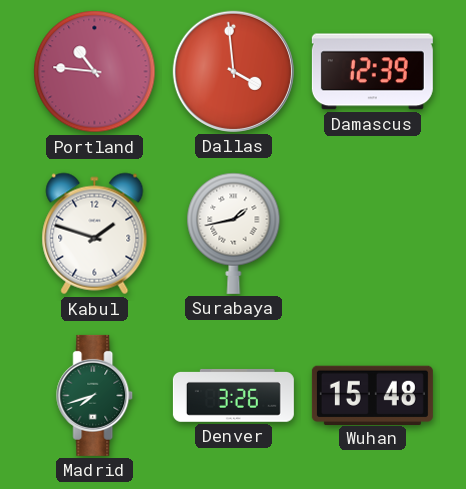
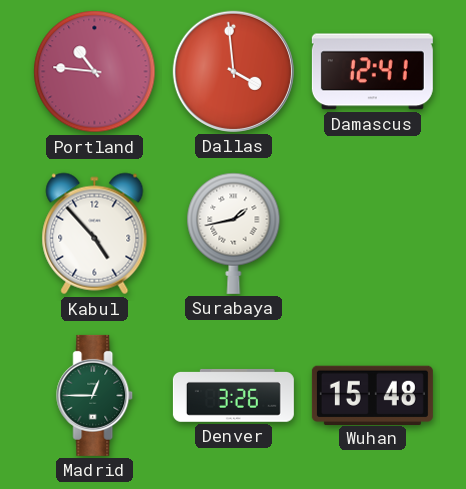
Damascus: 12:39 -> 12:41 (372, 72)
Kabul: 1:48 -> 4:53 (95, 234)
Madrid: 7:42 -> 12:45 (95, 395)
